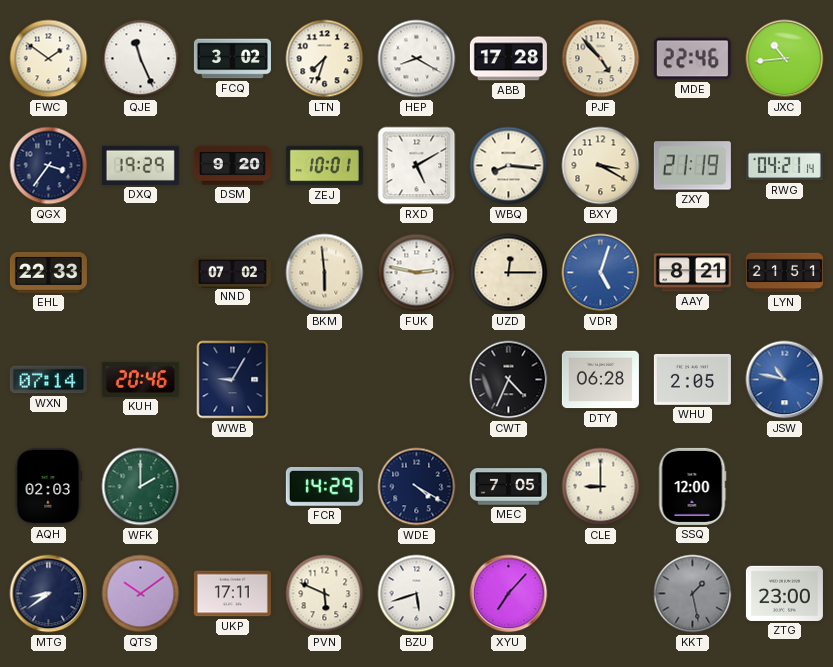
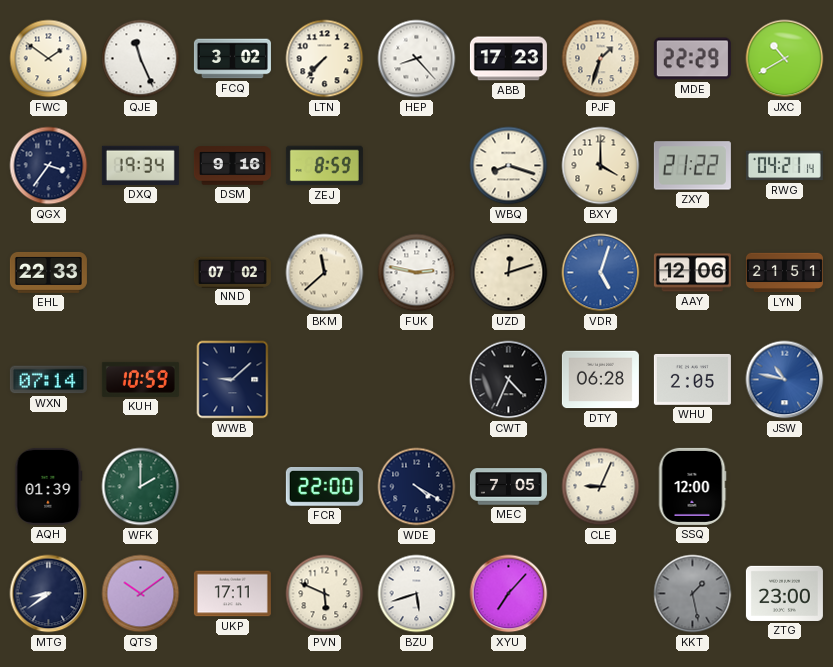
LTN: 7:33 -> 7:37 (325, 59)
HEP: 8:20 -> 8:23 (417, 59)
ABB: 17:28 -> 17:23 (508, 59)
PJF: 4:53 -> 1:33 (601, 59)
MDE: 22:46 -> 22:29 (692, 59)
JXC: 10:44 -> 10:40 (785, 59)
DXQ: 19:29 -> 19:34 (140, 165)
DSM: 9:20 -> 9:16 (232, 166)
ZEJ: 10:01 -> 8:59 (324, 166)
RXD: 5:10 -> none (417, 166)
WBQ: 8:16 -> 8:18 (509, 166)
BXY: 3:20 -> 4:00 (601, 166)
ZXY: 21:19 -> 21:22 (692, 166)
BKM: 5:59 -> 11:38 (325, 273)
UZD: 12:15 -> 12:12 (509, 273)
AAY: 8:21 -> 12:06 (692, 273)
KUH: 20:46 -> 10:59 (140, 379)
WWB: 9:05 -> 9:08 (233, 380)
AQH: 02:03 -> 01:39 (48, 486)
FCR: 14:29 -> 22:00 (324, 487)
CLE: 9:00 -> 9:04 (601, 487)
